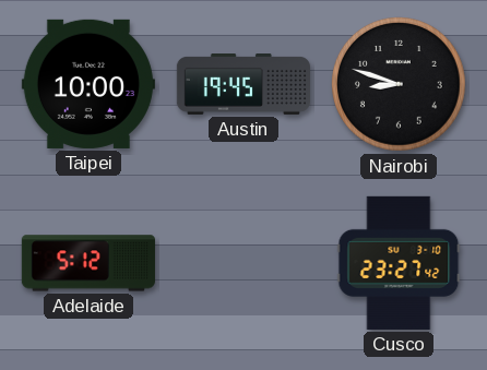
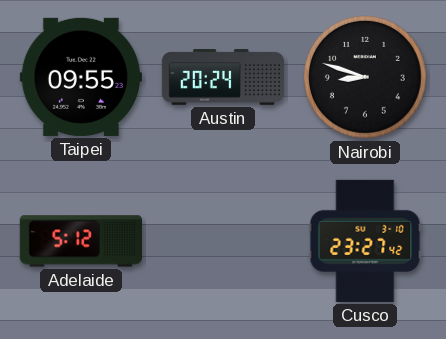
Taipei: 10:00 -> 09:55 (81, 77)
Austin: 19:45 -> 20:24 (223, 78)
